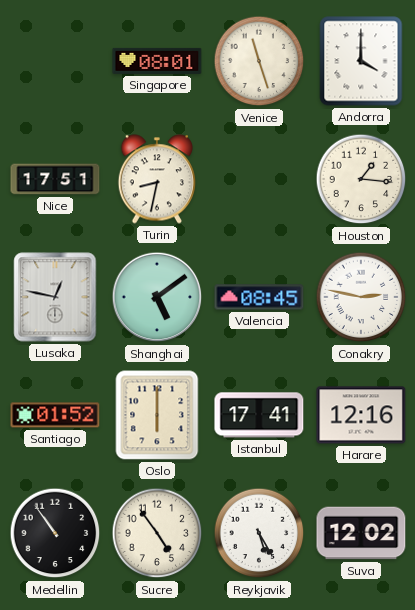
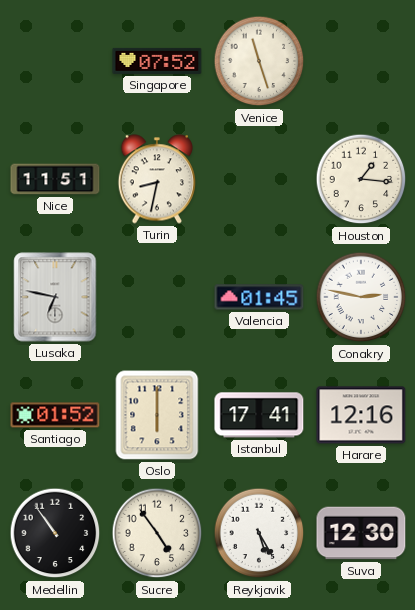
Singapore: 08:01 -> 07:52 (157, 61)
Andorra: 4:00 -> none (361, 61)
Nice: 17:51 -> 11:51 (55, 179)
Lusaka: 12:47 -> 6:47 (55, 297)
Shanghai: 5:09 -> none (157, 297)
Valencia: 08:45 -> 01:45 (259, 297)
Suva: 12:02 -> 12:30 (361, 533)
